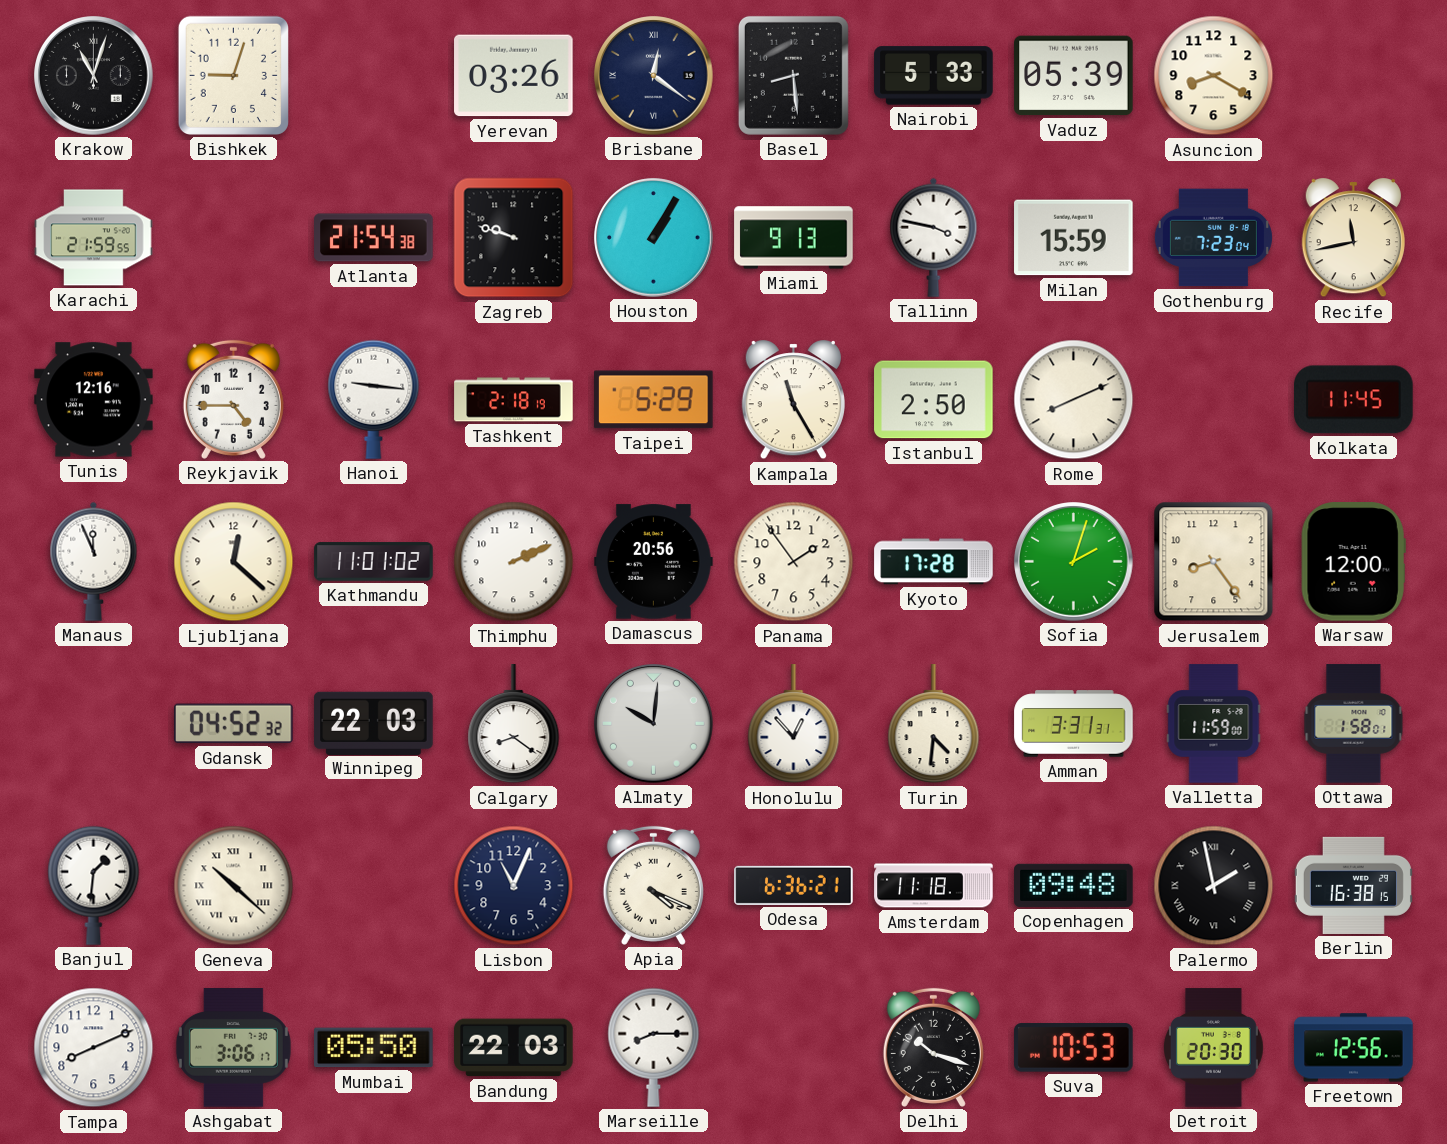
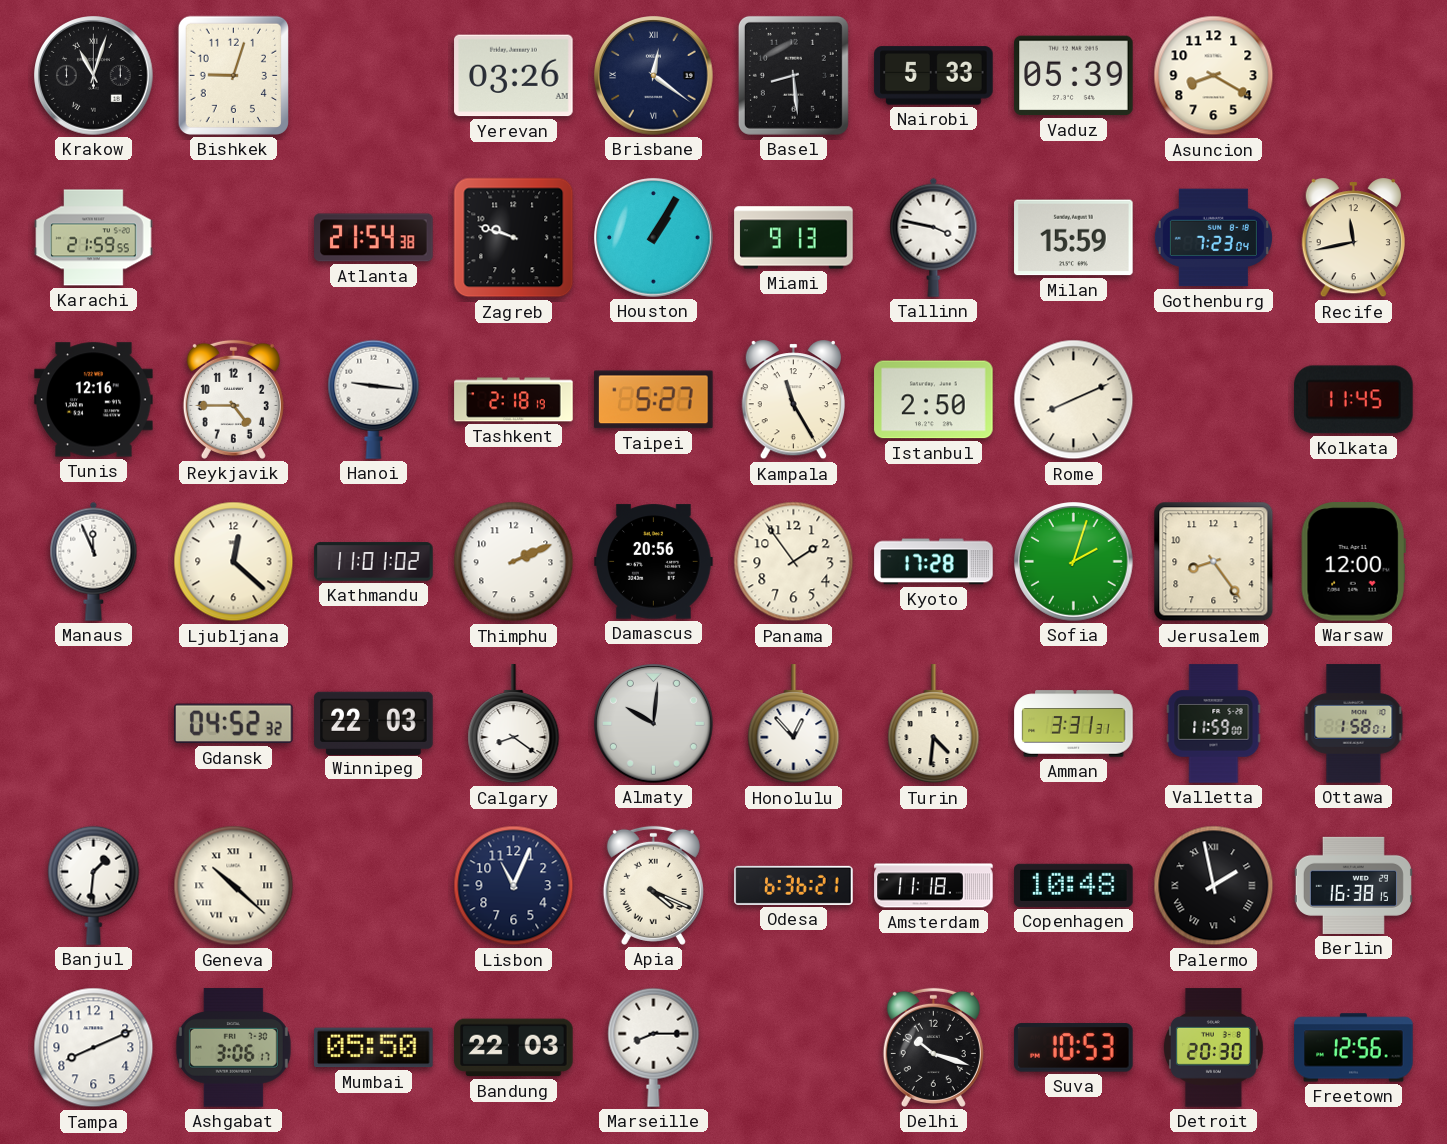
Taipei: 5:29 -> 5:27 (654, 400)
Copenhagen: 09:48 -> 10:48 (1074, 885)
